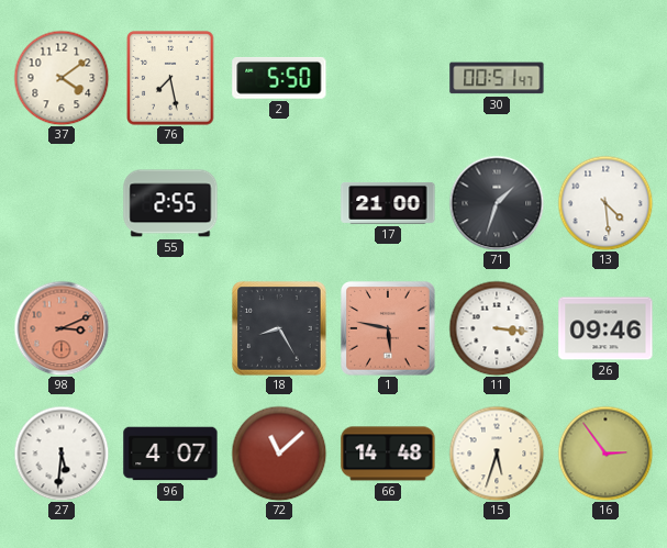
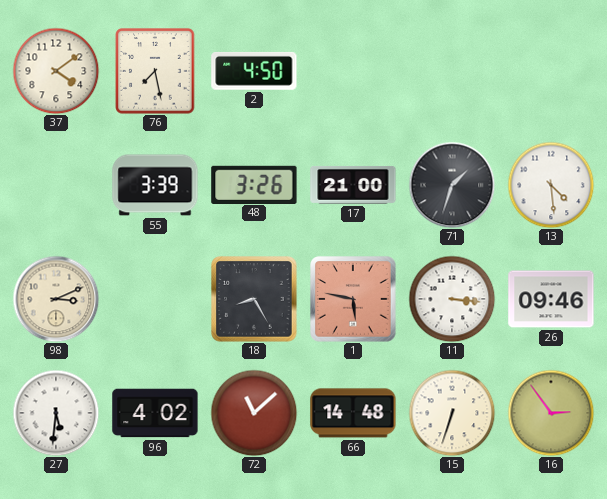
2: 5:50 -> 4:50 (254, 71)
30: 00:51 -> none (497, 78)
55: 2:55 -> 3:39 (155, 185)
48: none -> 3:26 (254, 184)
98 dial: salmon -> cream (56, 299)
96: 4:07 -> 4:02 (155, 413)
15: 5:33 -> 6:33 (452, 413)
